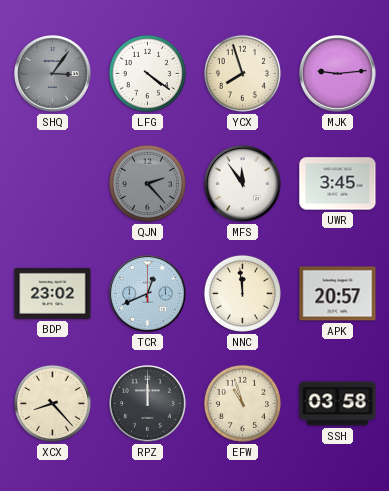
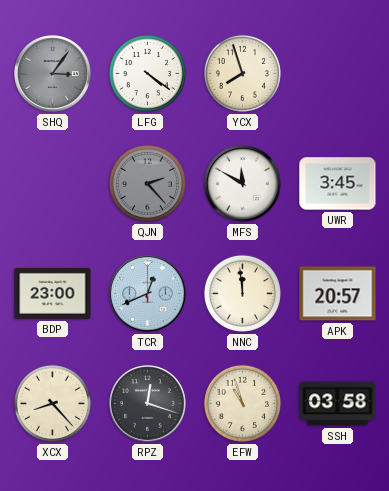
MJK: 9:14 -> none (338, 74)
MFS: 11:54 -> 11:50 (243, 184)
BDP: 23:02 -> 23:00 (53, 293)
RPZ: 12:00 -> 12:18 (148, 404)
